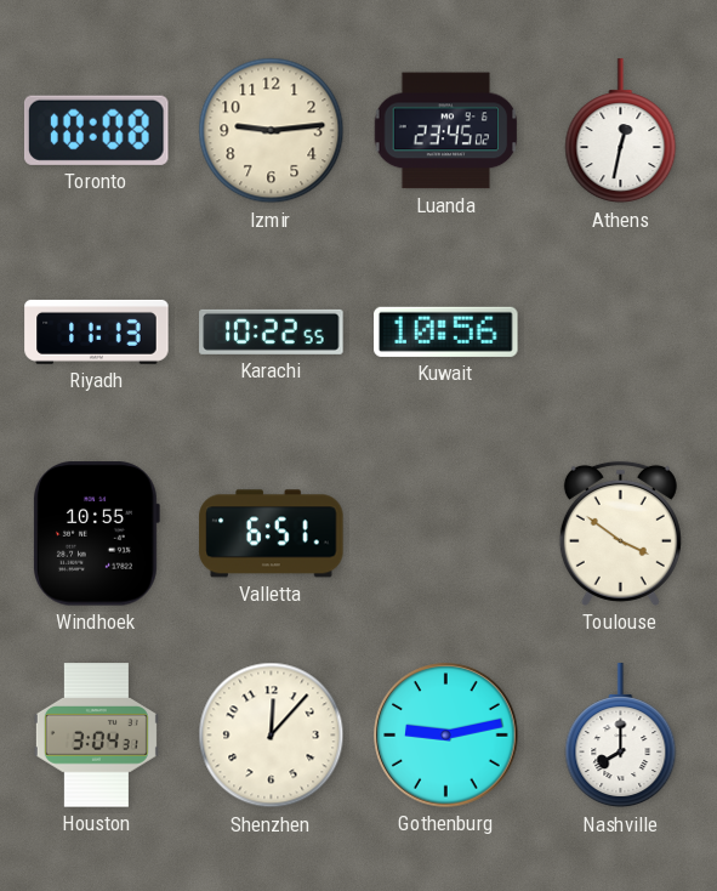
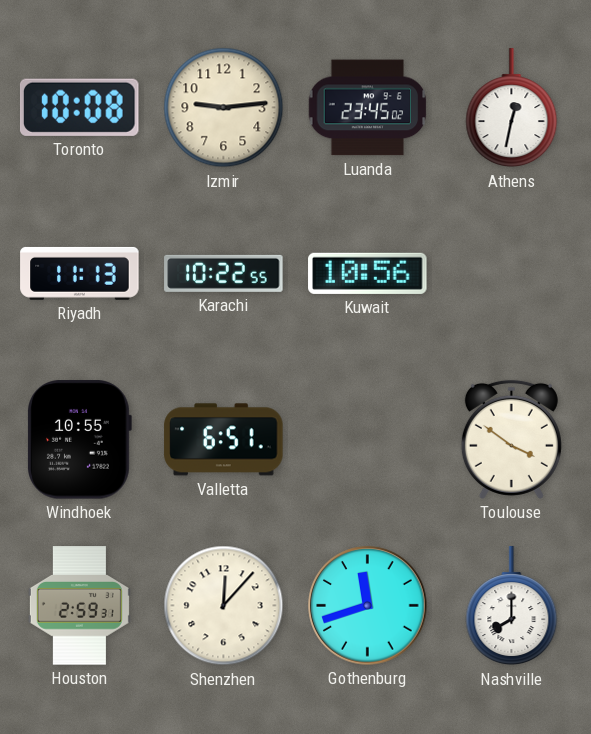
Houston: 3:04 -> 2:59 (79, 606)
Gothenburg: 9:13 -> 11:42 (368, 606)
